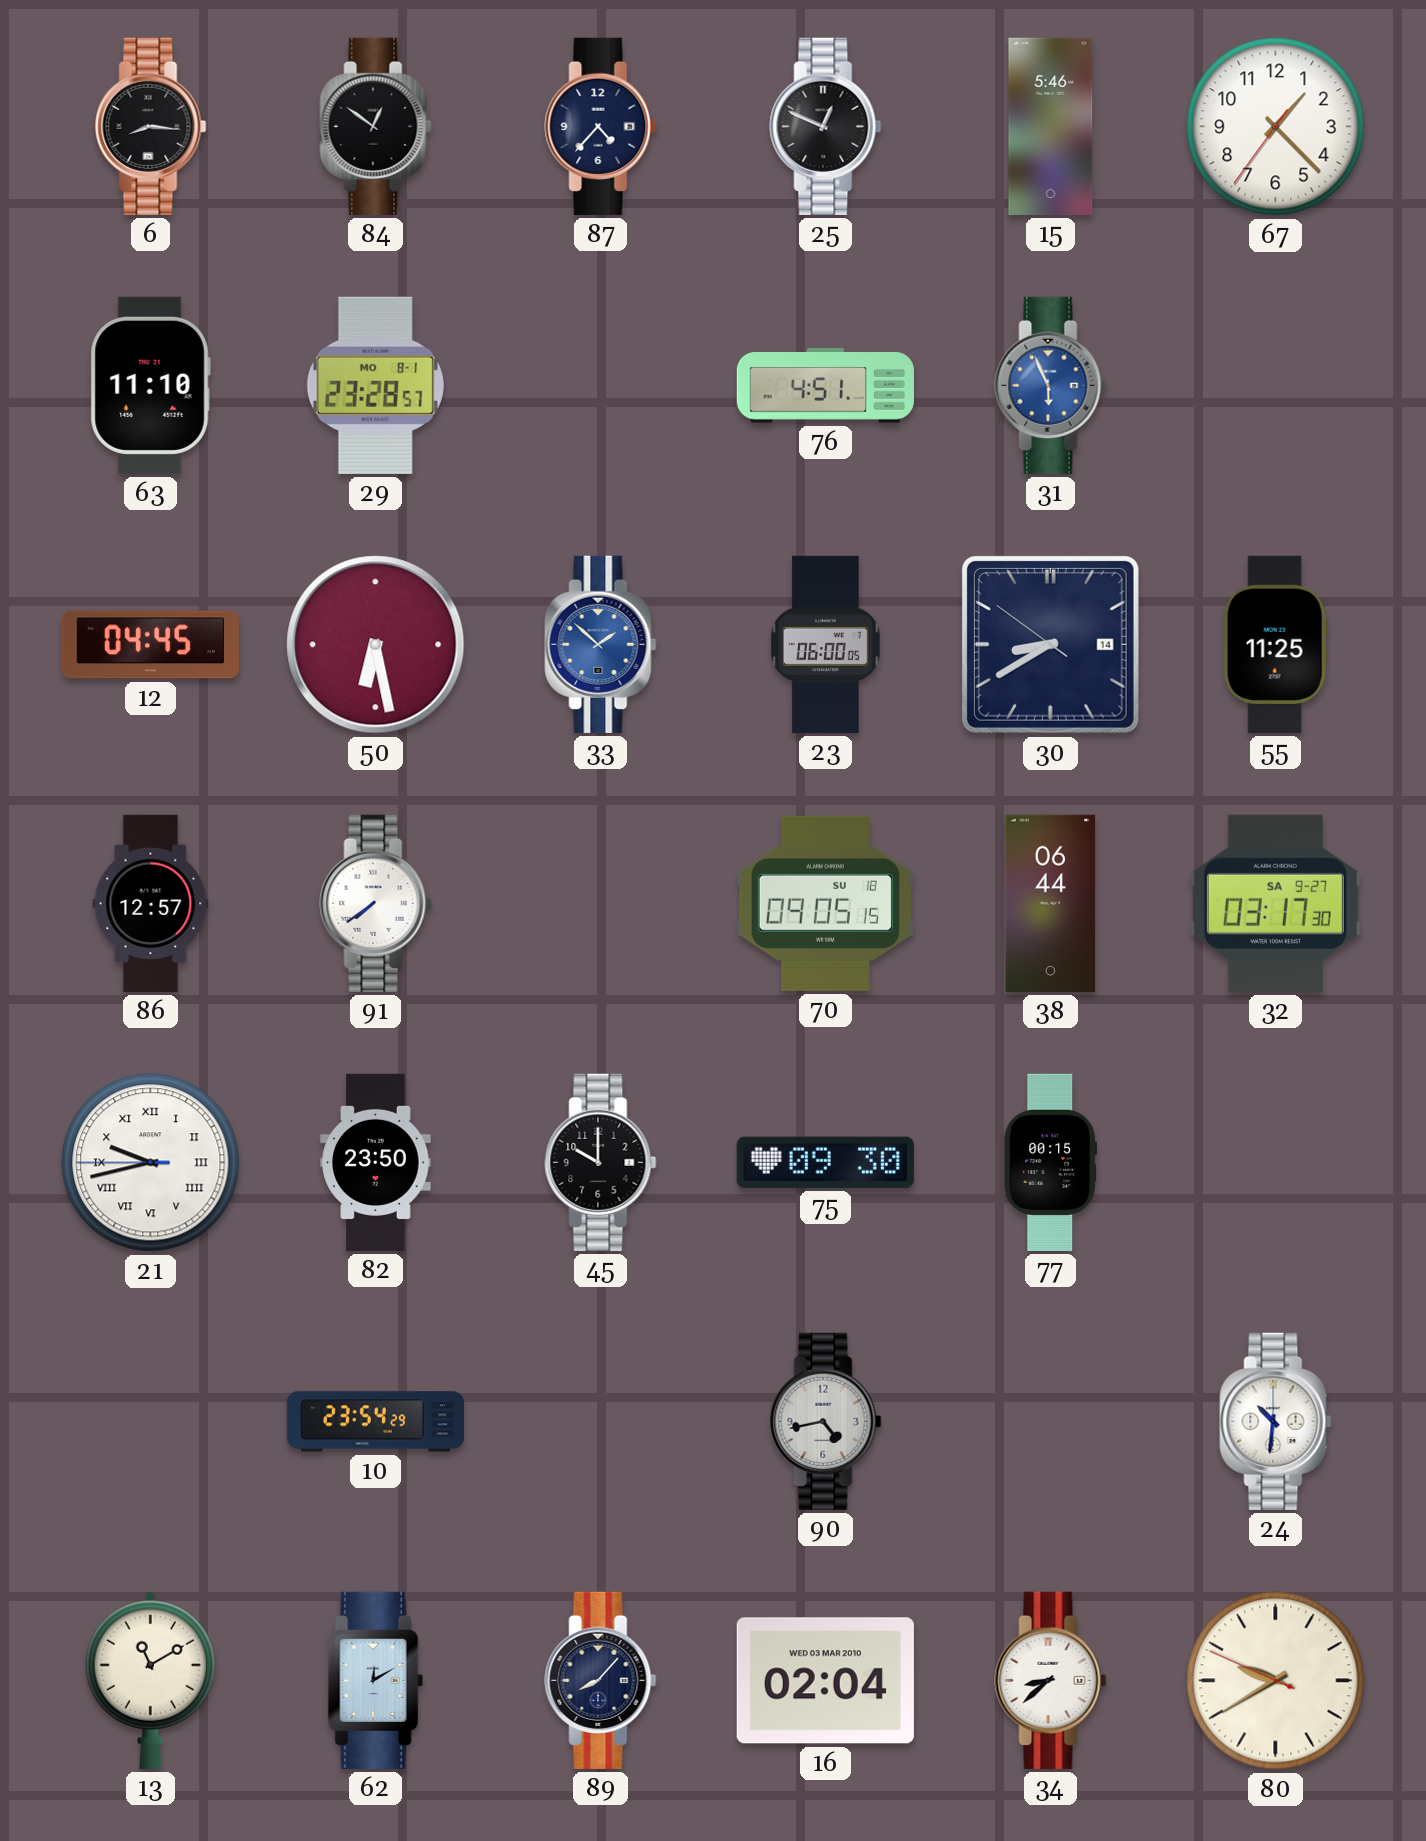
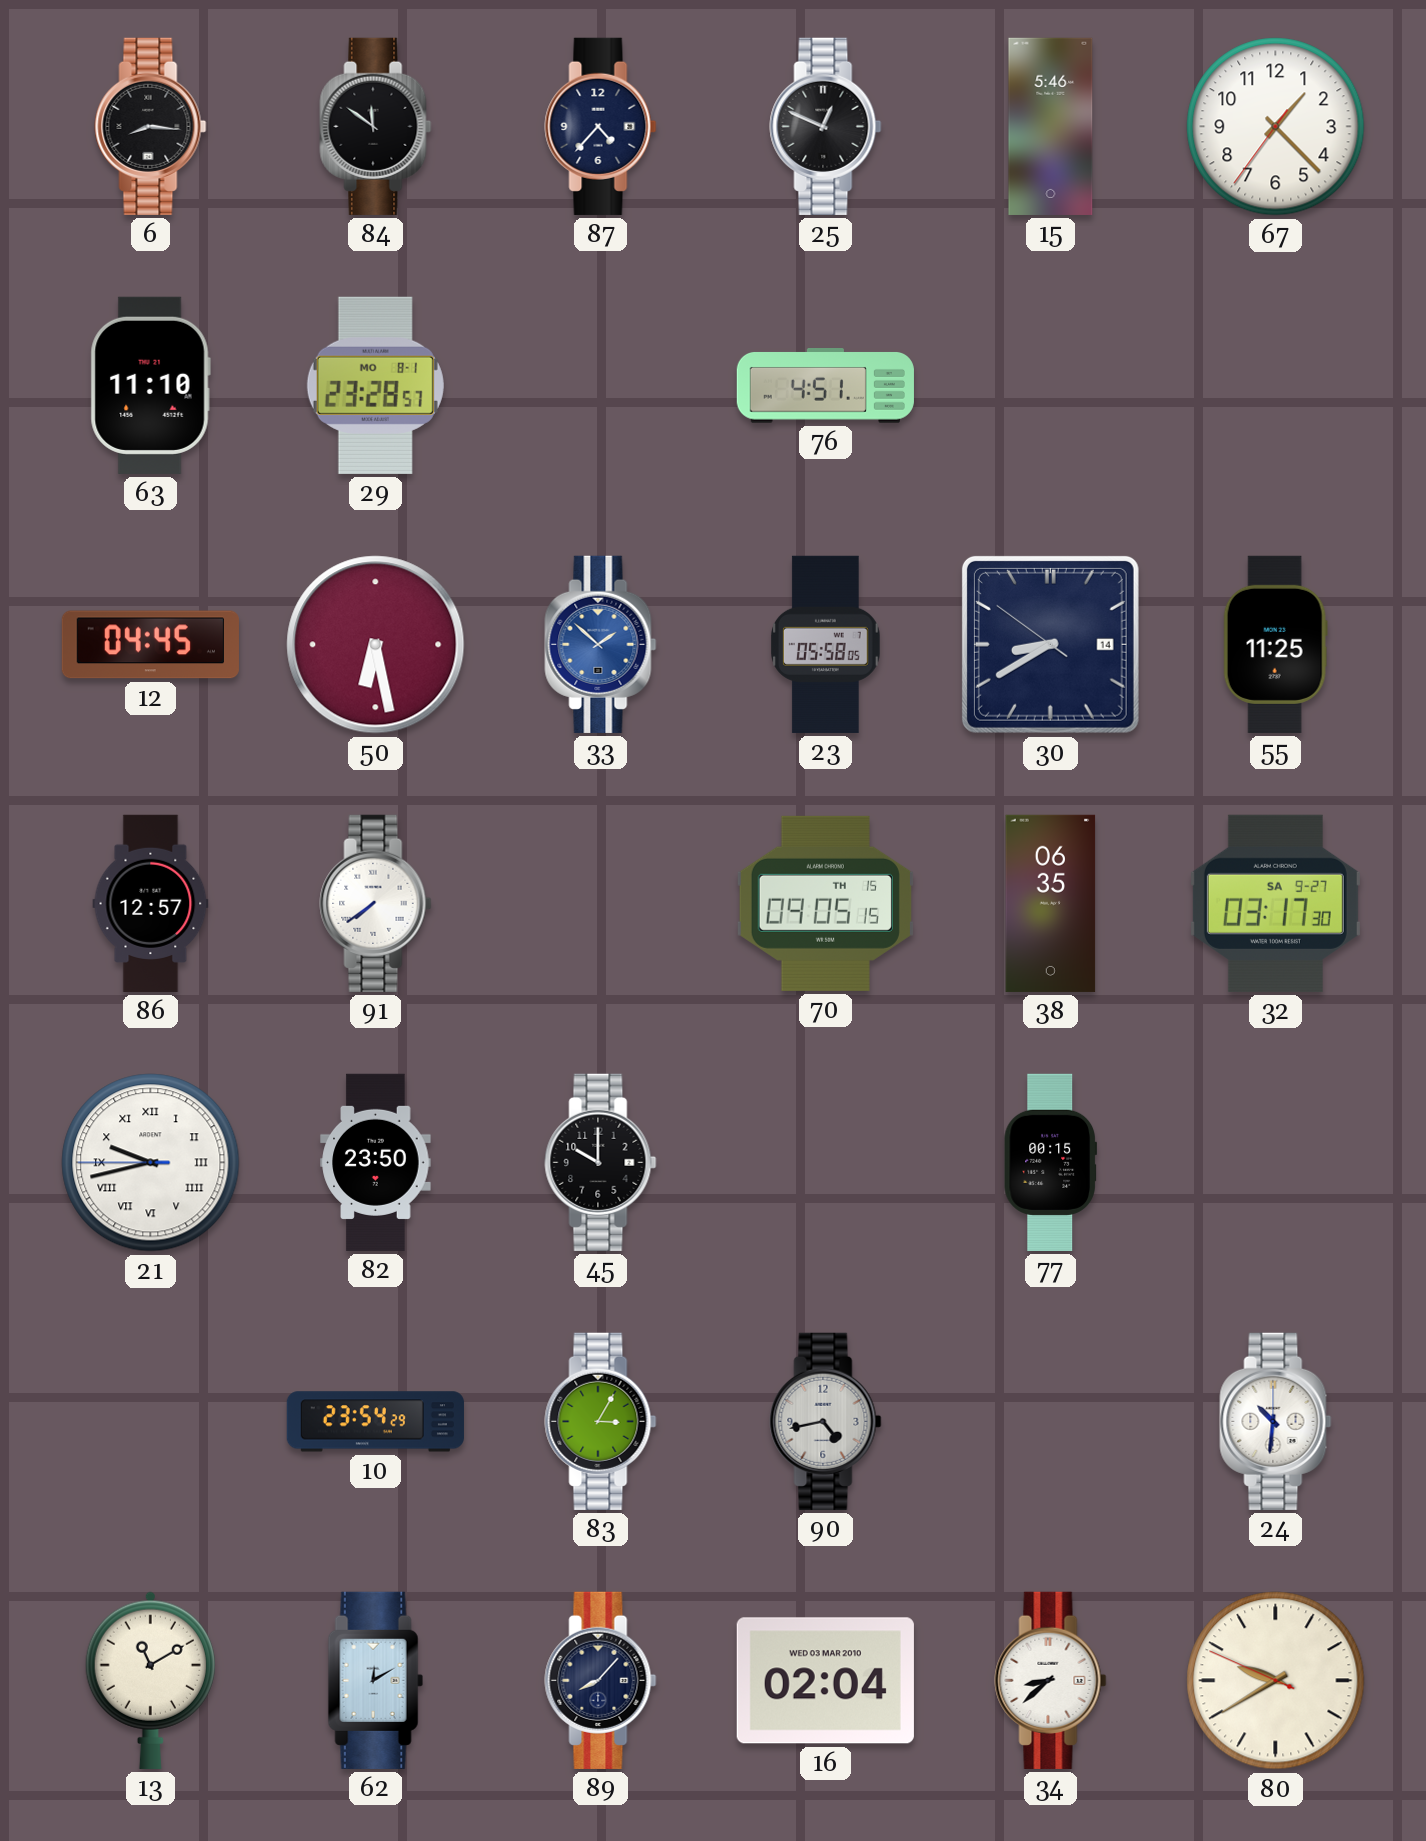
84: 12:51 -> 11:51 (376, 126)
31: 5:56 -> none (1051, 385)
23: 06:00 -> 05:58 (826, 644)
70 date: SU 18 -> TH 15 (825, 903)
38: 06:44 -> 06:35 (1051, 903)
75: 09:30 -> none (825, 1162)
83: none -> 3:05 (601, 1421)
